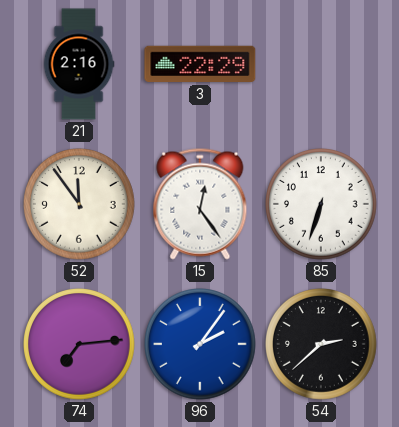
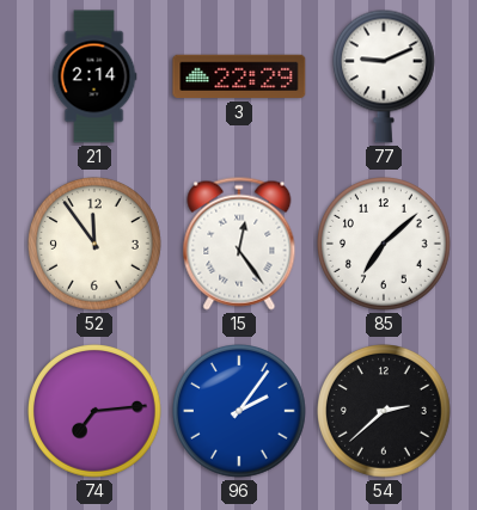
21: 2:16 -> 2:14 (94, 76)
77: none -> 9:11 (384, 76)
85: 6:33 -> 7:08 (385, 245)
